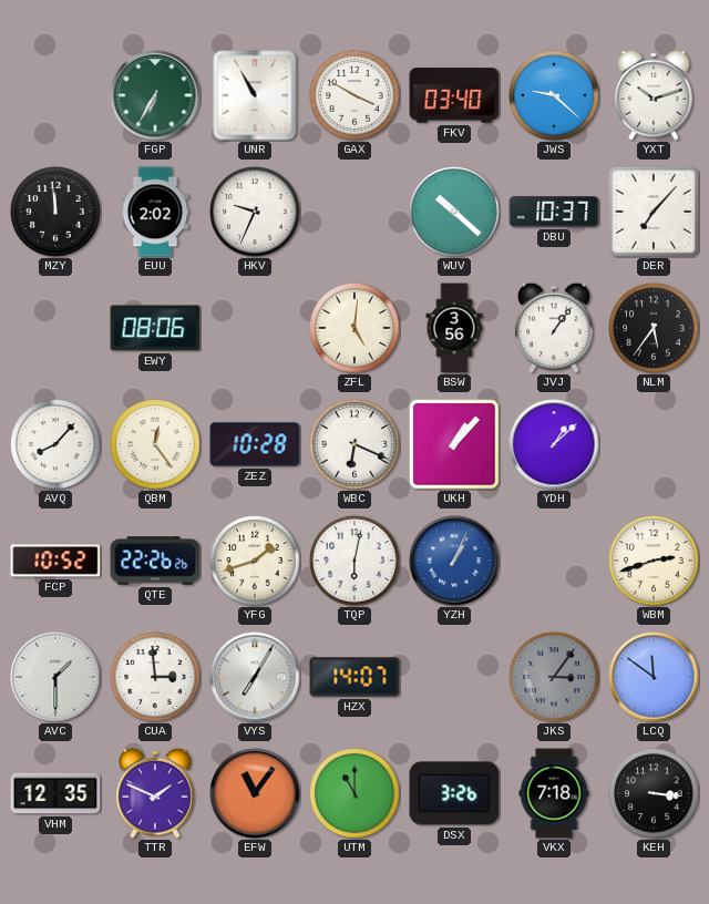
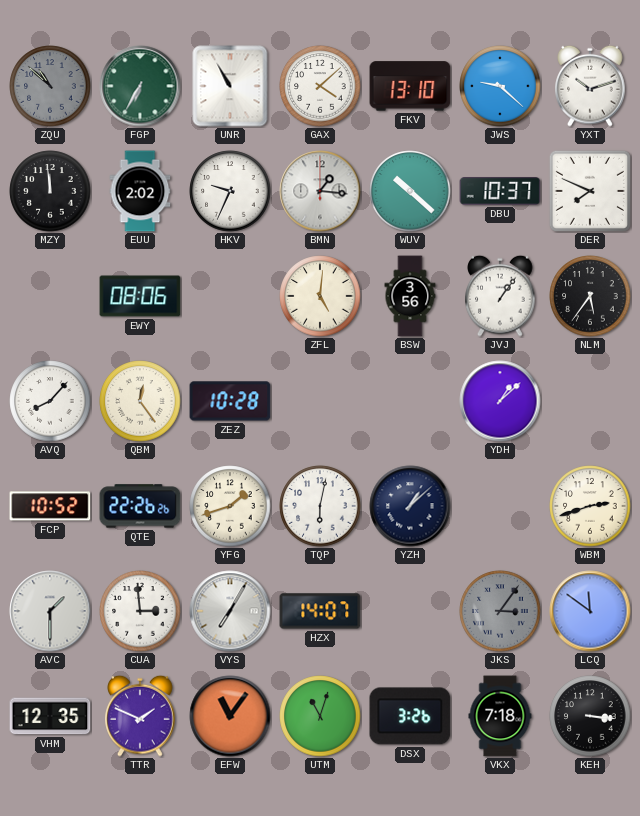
ZQU: none -> 10:52 (50, 86)
GAX: 3:50 -> 4:08 (320, 86)
FKV: 03:40 -> 13:10 (410, 86)
BMN: none -> 1:16 (320, 191)
DER: 7:07 -> 7:49 (590, 191)
WBC: 6:19 -> none (354, 444)
UKH: 1:07 -> none (454, 444)
YZH: 1:04 -> 1:08 (410, 506)
YZH dial: blue -> navy (410, 506)
UTM: 11:00 -> 11:03 (320, 716)
